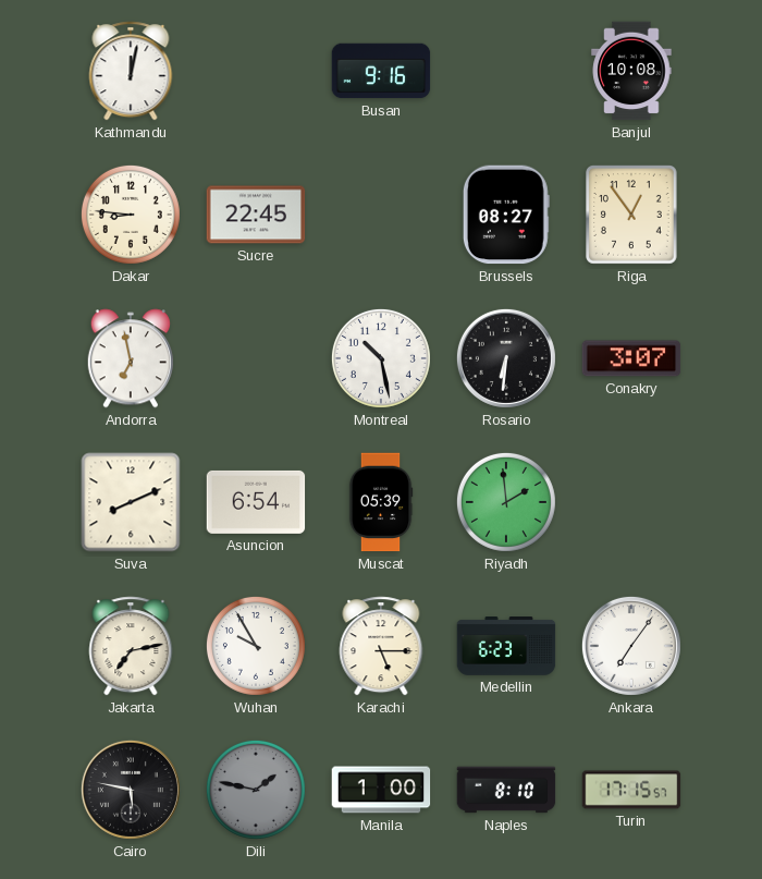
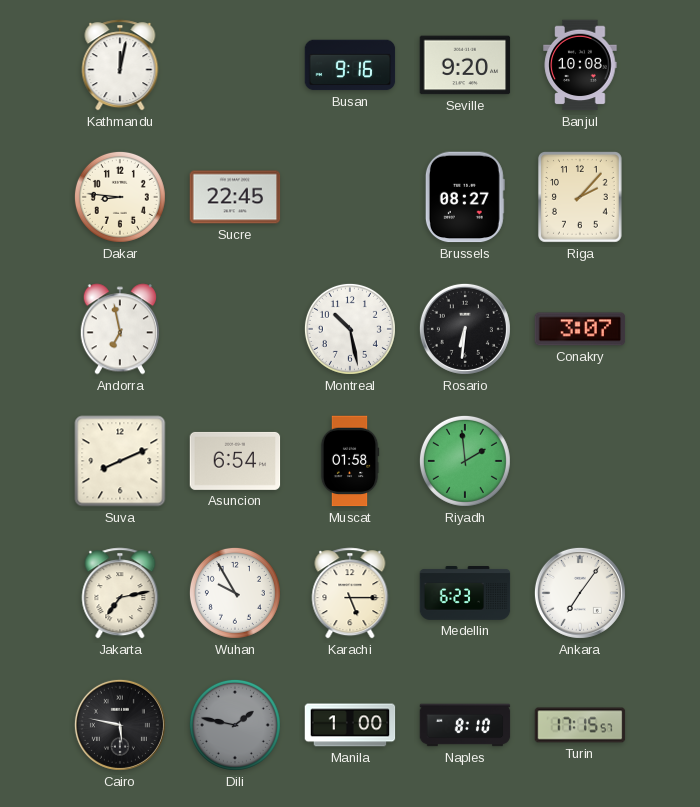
Seville: none -> 9:20 (465, 65)
Riga: 12:54 -> 2:07 (581, 198)
Muscat: 05:39 -> 01:58 (350, 461)
